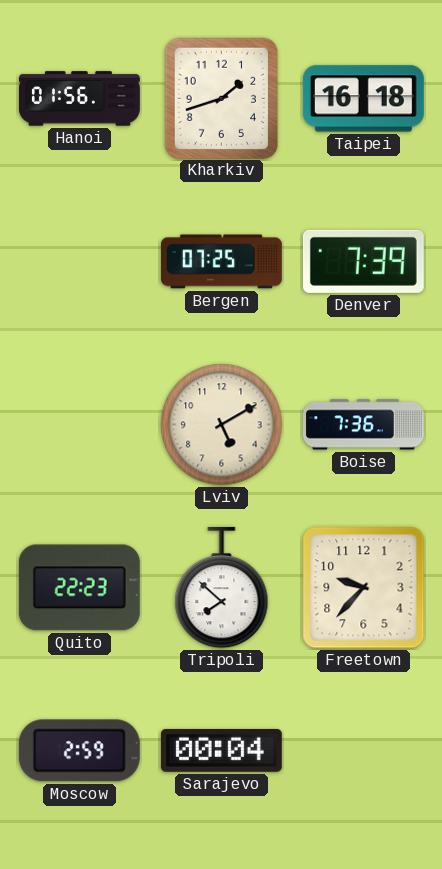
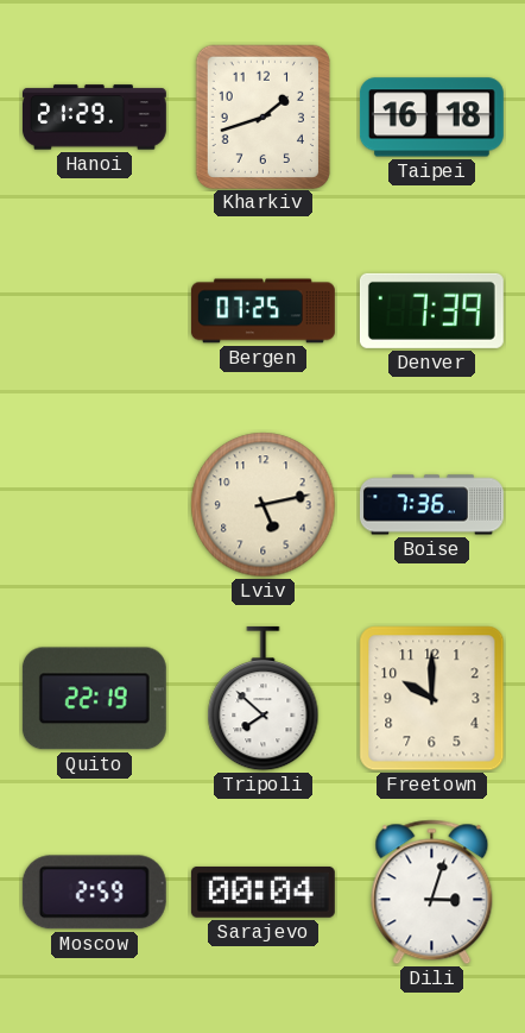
Hanoi: 01:56 -> 21:29 (94, 118)
Lviv: 5:10 -> 5:13 (264, 505)
Quito: 22:23 -> 22:19 (94, 699)
Freetown: 9:37 -> 10:00 (432, 699)
Dili: none -> 3:03 (432, 893)
